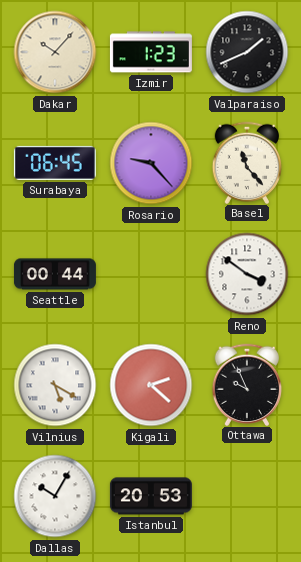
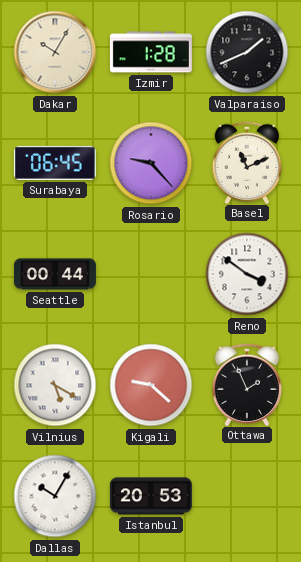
Dakar: 10:07 -> 10:05 (55, 52)
Izmir: 1:23 -> 1:28 (151, 52)
Basel: 11:23 -> 11:11 (247, 162)
Kigali: 2:22 -> 9:22 (151, 385)
Ottawa: 9:56 -> 1:56 (247, 384)
